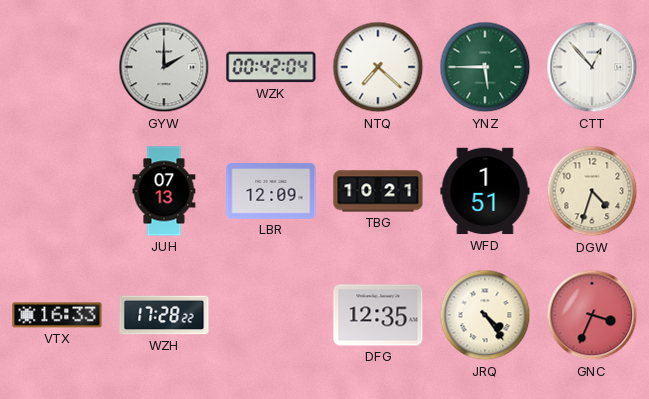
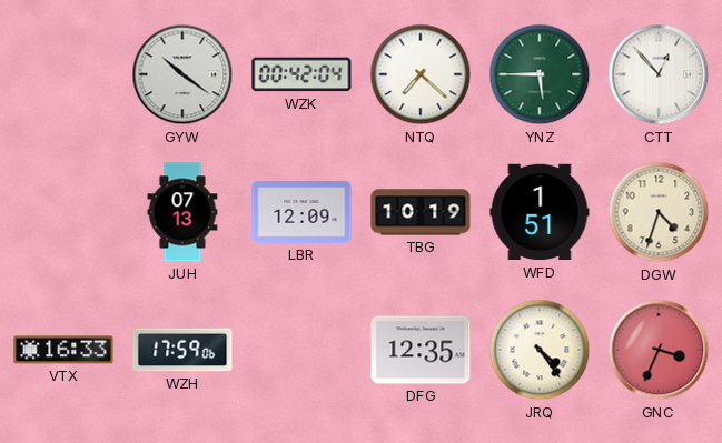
GYW: 2:00 -> 10:21 (182, 74)
TBG: 10:21 -> 10:19 (421, 212)
WZH: 17:28 -> 17:59 (182, 350)
